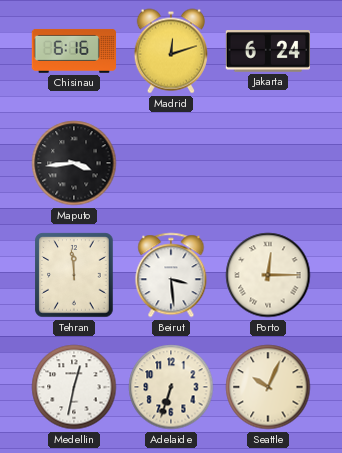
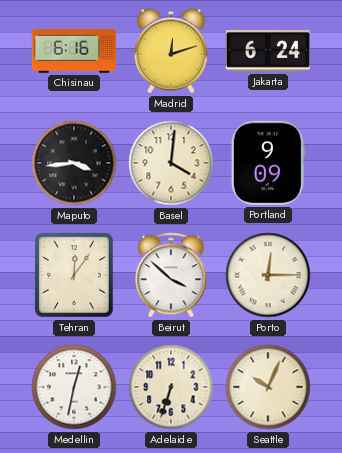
Basel: none -> 4:01 (171, 163)
Portland: none -> 9:09 (268, 163)
Tehran: 11:59 -> 12:06 (74, 275)
Beirut: 3:29 -> 3:52 (171, 275)
